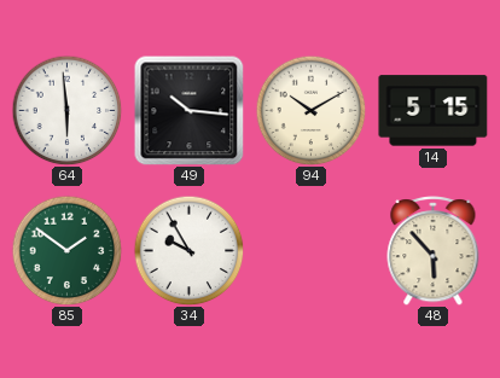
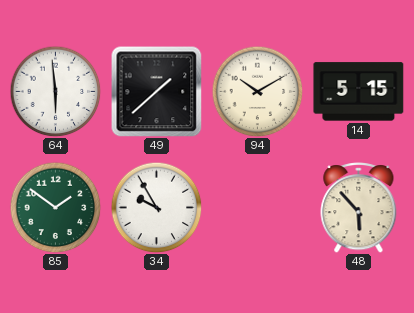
49: 10:16 -> 1:38 (156, 91)
